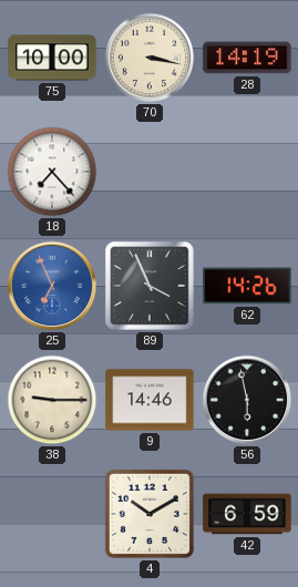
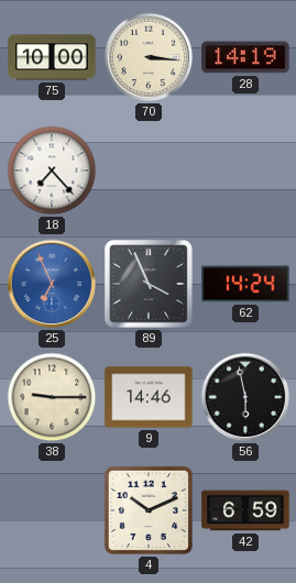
70: 3:17 -> 3:16 (149, 57)
62: 14:26 -> 14:24 (245, 284)
4: 10:10 -> 10:11 (149, 510)
